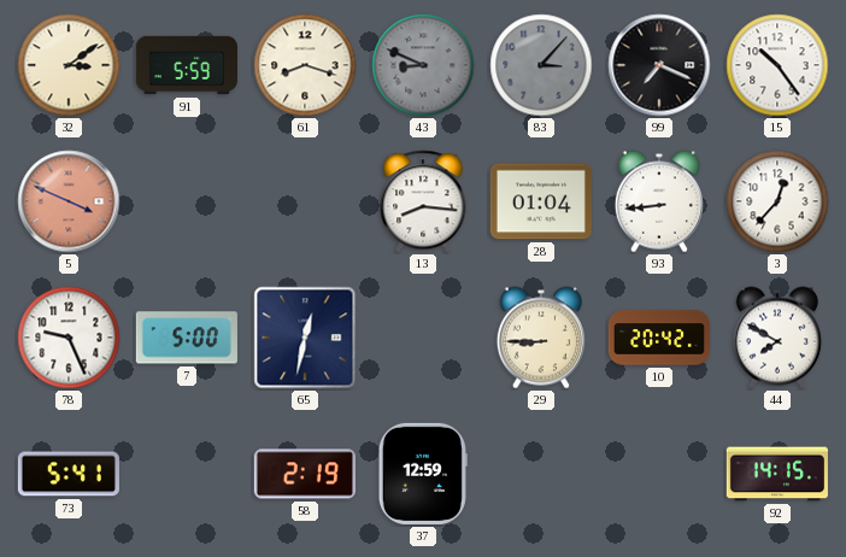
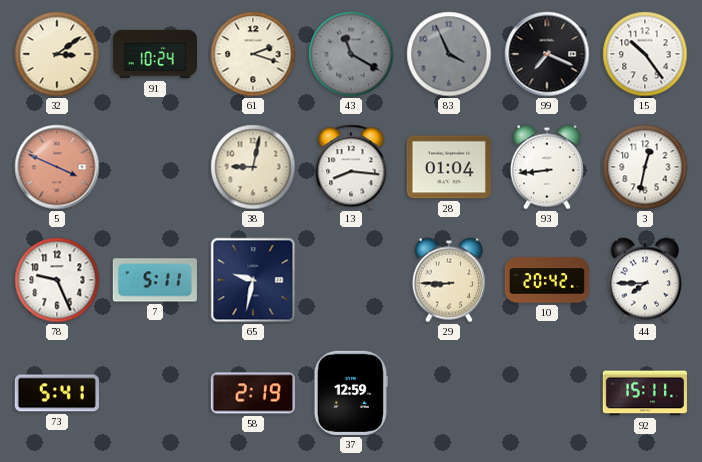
91: 5:59 -> 10:24 (154, 54)
61: 8:18 -> 2:18 (253, 54)
43: 8:49 -> 11:20 (351, 54)
83: 3:07 -> 3:56 (449, 54)
38: none -> 9:02 (253, 167)
3: 12:37 -> 12:32 (645, 167)
7: 5:00 -> 5:11 (155, 280)
65: 12:32 -> 9:32 (253, 280)
44: 7:50 -> 7:45 (645, 280)
92: 14:15 -> 15:11 (645, 393)
